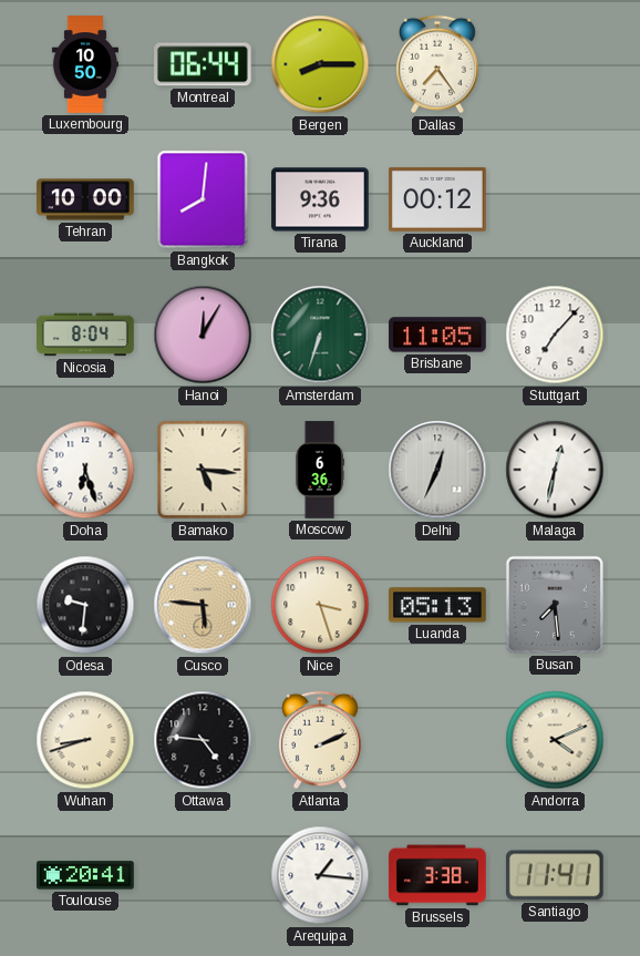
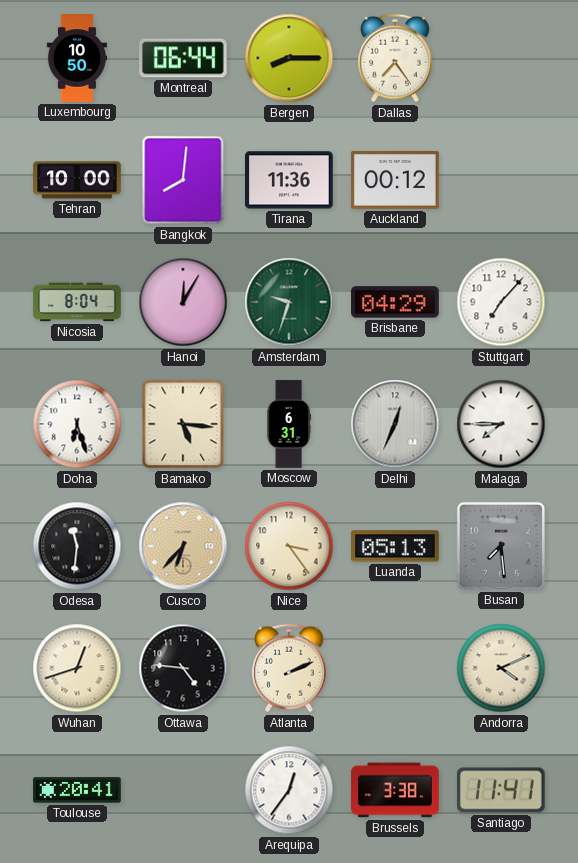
Tirana: 9:36 -> 11:36 (289, 180)
Amsterdam: 6:33 -> 9:33 (289, 302)
Brisbane: 11:05 -> 04:29 (395, 302)
Moscow: 6:36 -> 6:31 (288, 424)
Malaga: 12:32 -> 7:45 (501, 424)
Odesa: 9:31 -> 11:31 (77, 546)
Cusco: 5:46 -> 6:37 (183, 546)
Nice: 3:27 -> 3:24 (289, 546)
Wuhan: 8:42 -> 12:42 (77, 668)
Arequipa: 1:16 -> 12:36 (289, 790)
